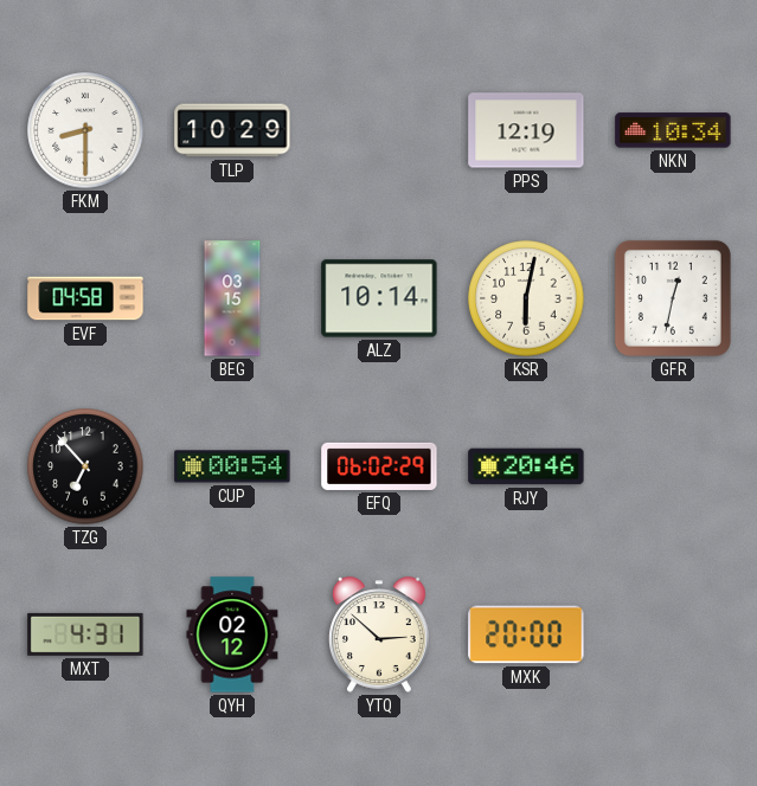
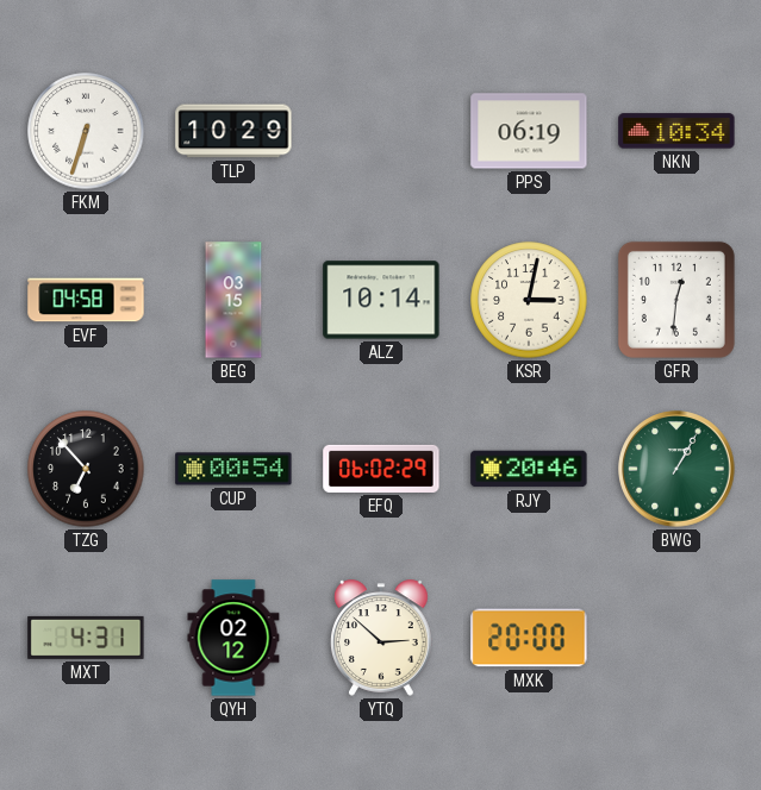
FKM: 8:30 -> 6:33 (86, 131)
PPS: 12:19 -> 06:19 (529, 131)
KSR: 6:02 -> 3:02 (529, 300)
GFR: 12:32 -> 12:31 (676, 300)
BWG: none -> 1:05 (676, 469)
